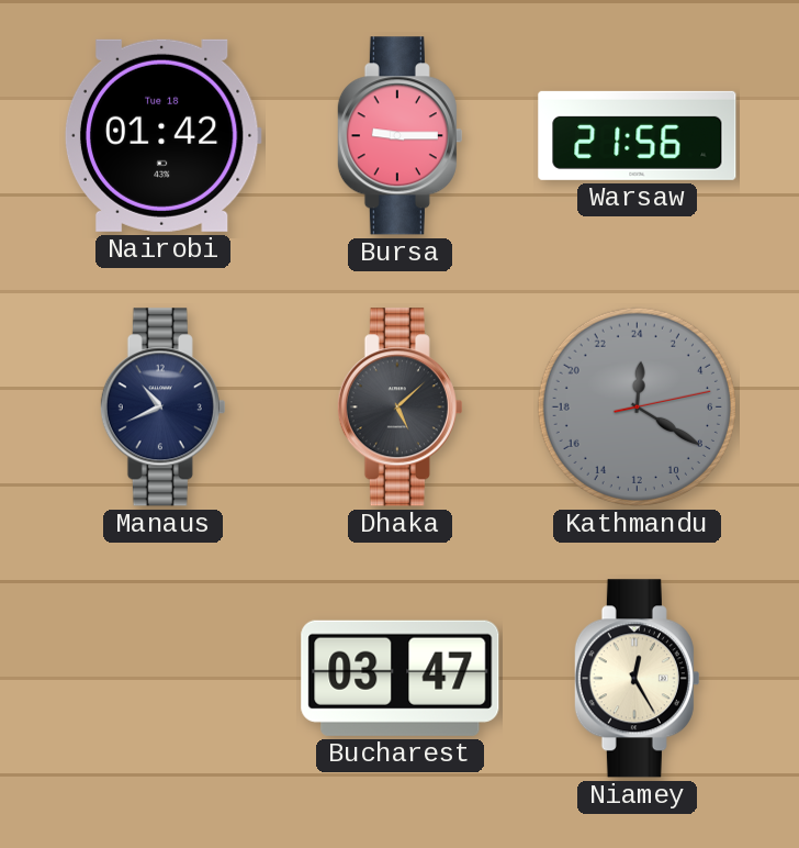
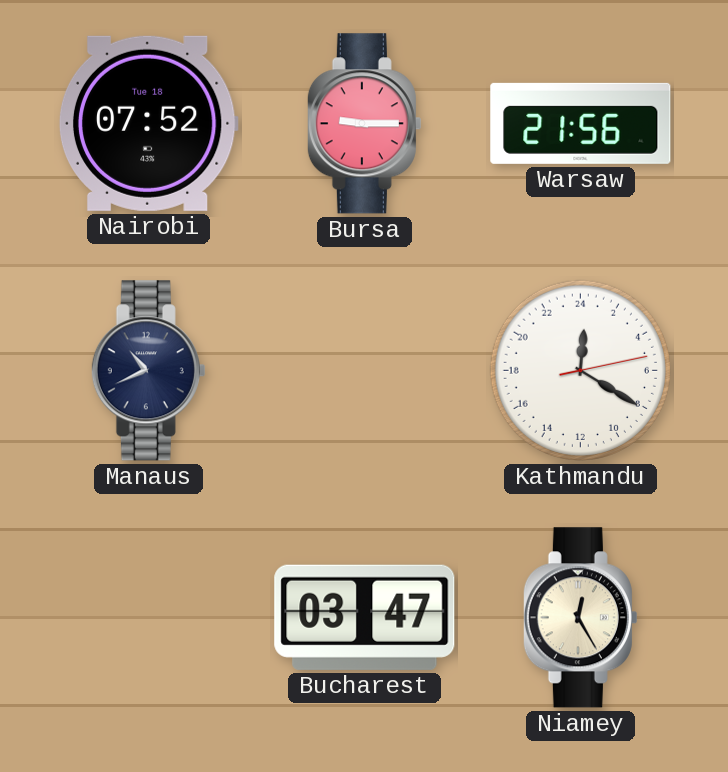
Nairobi: 01:42 -> 07:52 (148, 123)
Dhaka: 5:08 -> none (400, 408)
Kathmandu dial: grey -> white (580, 370)
